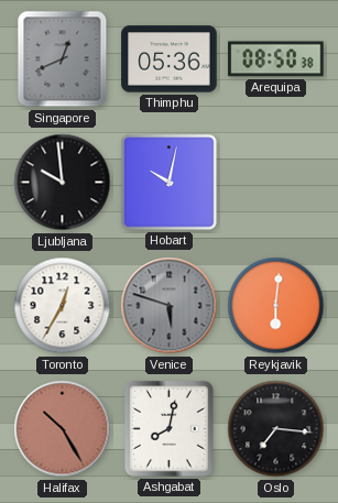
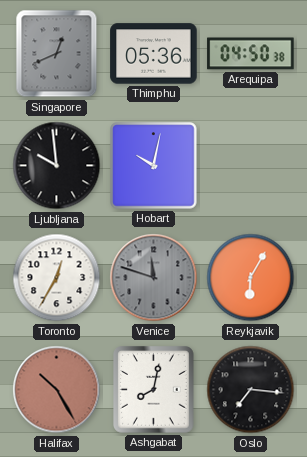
Arequipa: 08:50 -> 04:50 (251, 54)
Venice: 5:48 -> 11:48 (154, 278)
Reykjavik: 6:01 -> 6:05 (251, 278)
